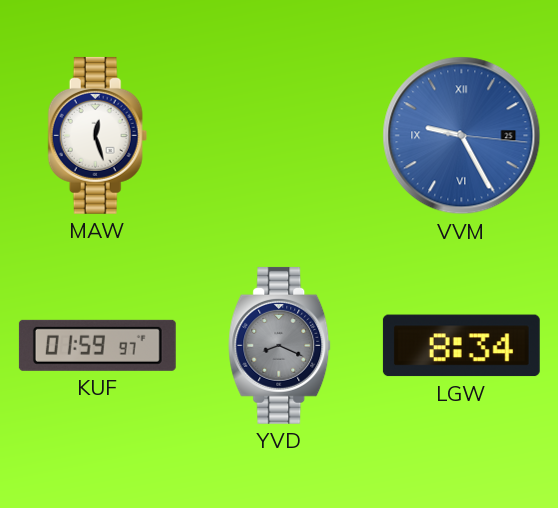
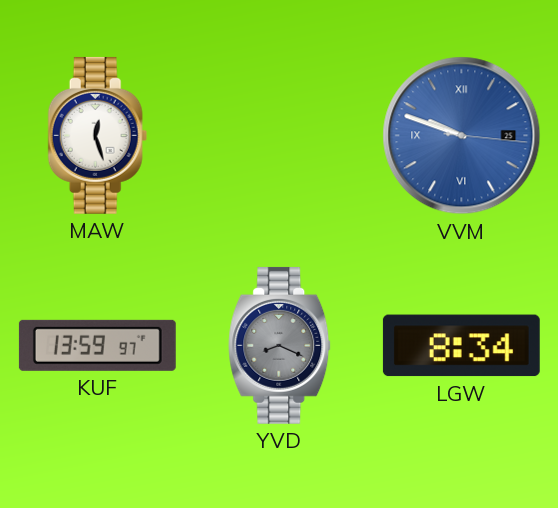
VVM: 9:25 -> 9:48 (462, 136)
KUF: 01:59 -> 13:59 (97, 345)
